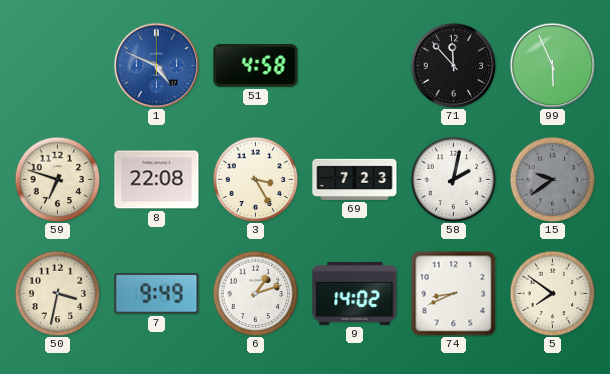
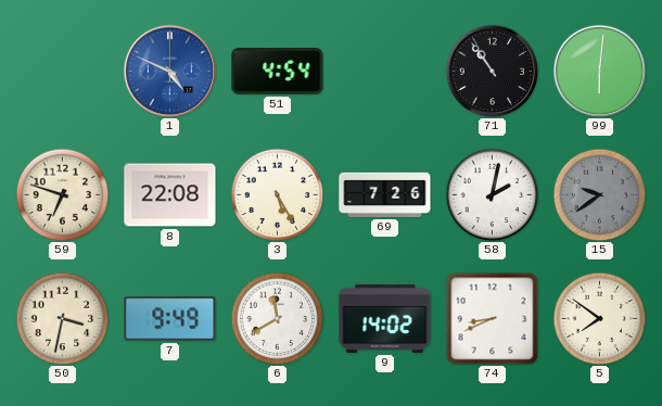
51: 4:58 -> 4:54 (278, 72)
71: 11:53 -> 10:54 (492, 71)
99: 5:56 -> 6:01 (599, 71)
3: 3:25 -> 5:25 (277, 194)
69: 7:23 -> 7:26 (385, 194)
6: 1:12 -> 11:40 (277, 318)
